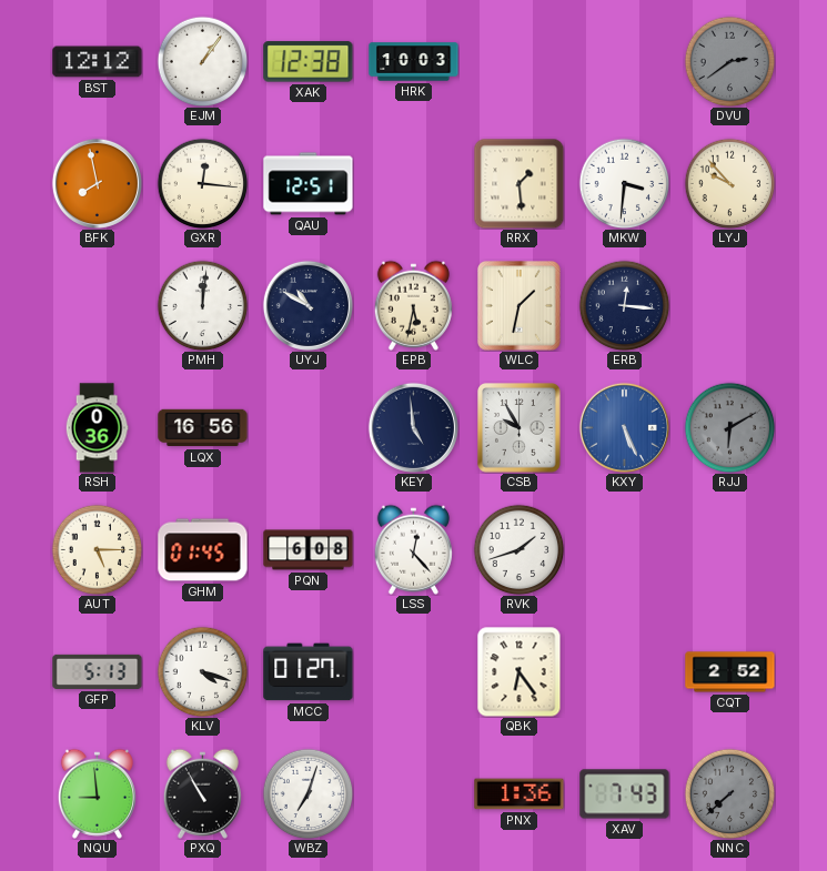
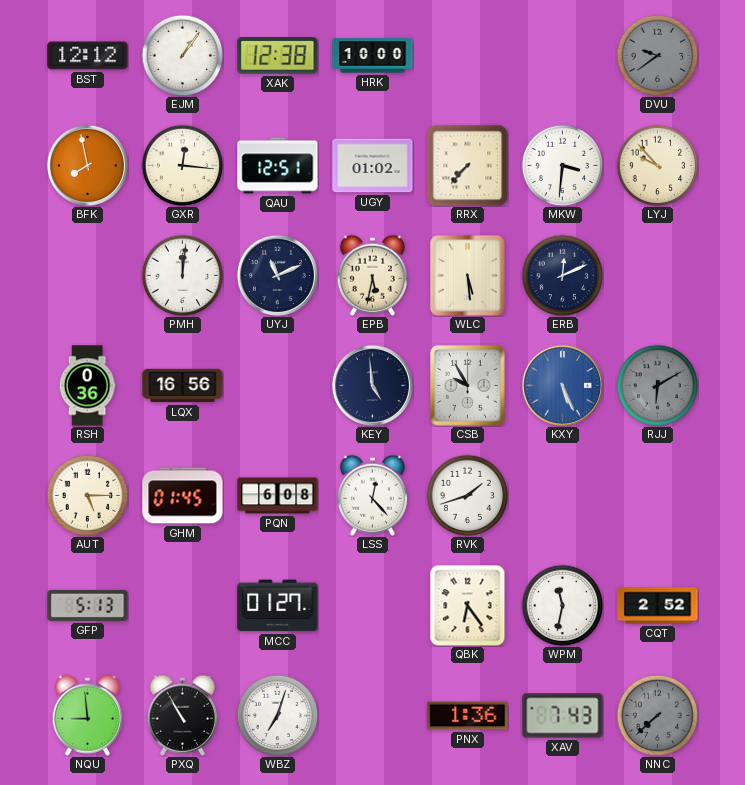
HRK: 10:03 -> 10:00 (373, 56)
DVU: 2:39 -> 9:39 (657, 55)
UGY: none -> 01:02 (373, 166)
RRX: 1:29 -> 7:37 (467, 165)
UYJ: 10:50 -> 11:11 (277, 275)
WLC: 1:32 -> 5:29 (468, 276)
ERB: 12:16 -> 12:11 (562, 275)
KLV: 4:18 -> none (202, 671)
WPM: none -> 11:32 (562, 605)
